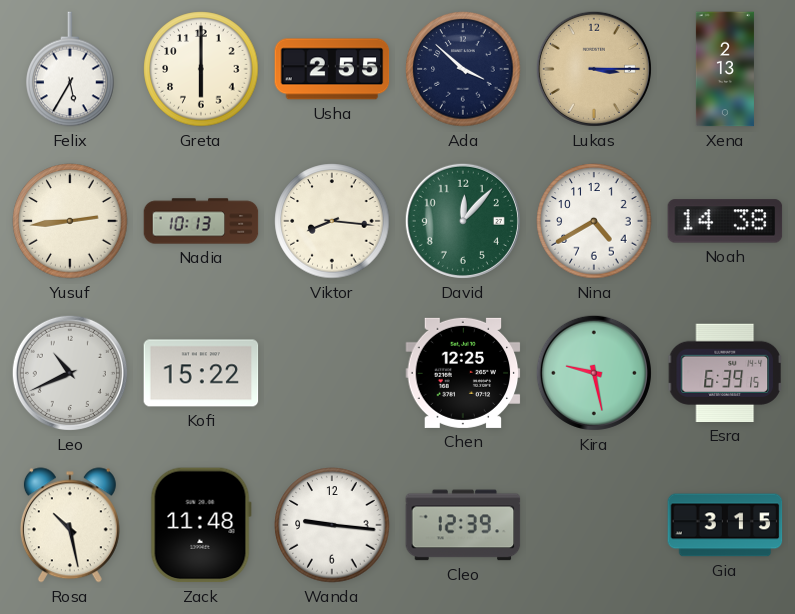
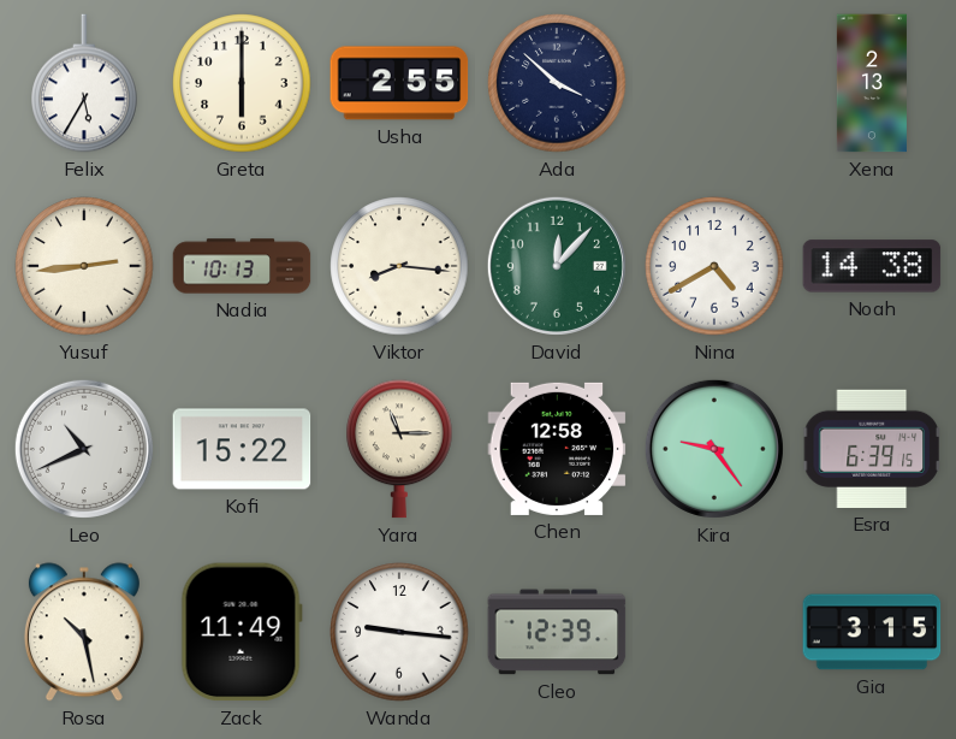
Lukas: 3:15 -> none (594, 69)
Yara: none -> 11:15 (399, 449)
Chen: 12:25 -> 12:58 (557, 449)
Kira: 9:28 -> 9:24 (714, 449)
Zack: 11:48 -> 11:49 (242, 632)
